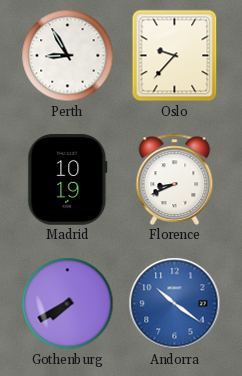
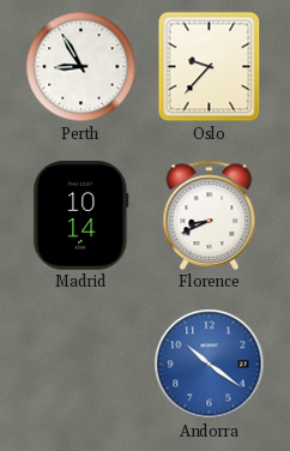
Madrid: 10:19 -> 10:14 (81, 216)
Gothenburg: 7:40 -> none (68, 304)
